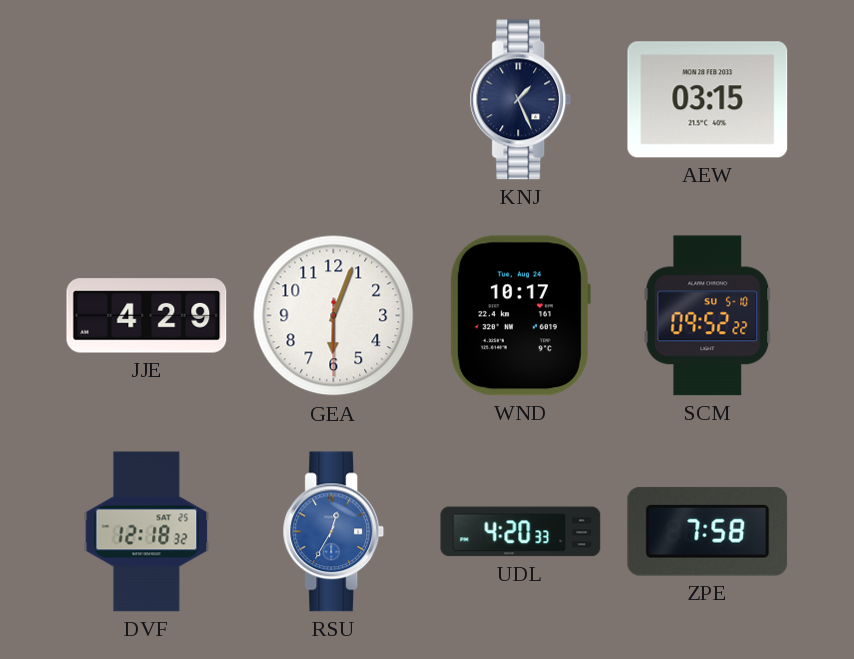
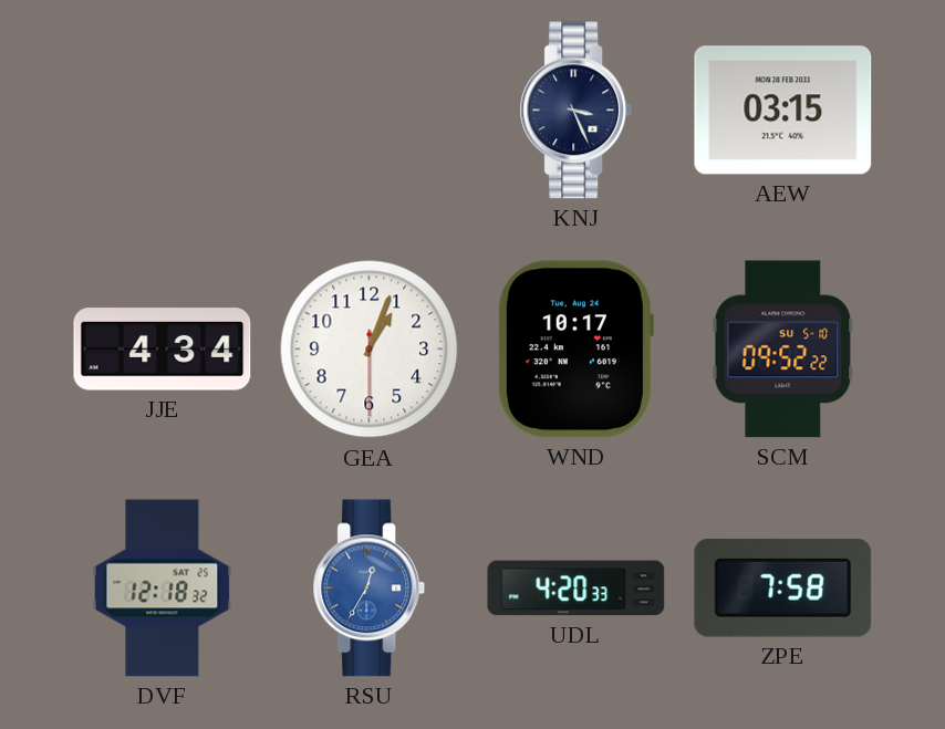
KNJ: 1:26 -> 3:26 (577, 111)
JJE: 4:29 -> 4:34 (163, 350)
GEA: 6:03 -> 1:03 (370, 350)
